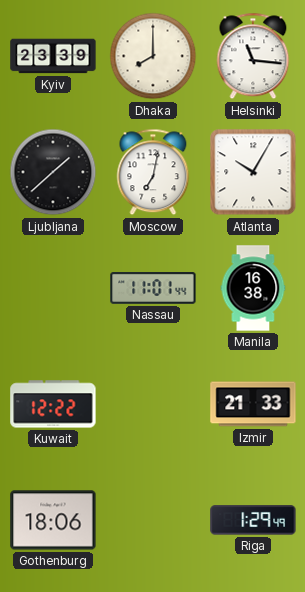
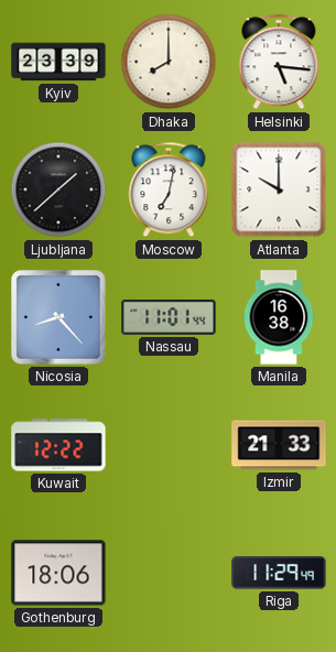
Helsinki: 11:16 -> 5:16 (279, 62)
Atlanta: 10:05 -> 10:00 (279, 189)
Nicosia: none -> 8:23 (59, 318)
Riga: 1:29 -> 11:29 (279, 573)
